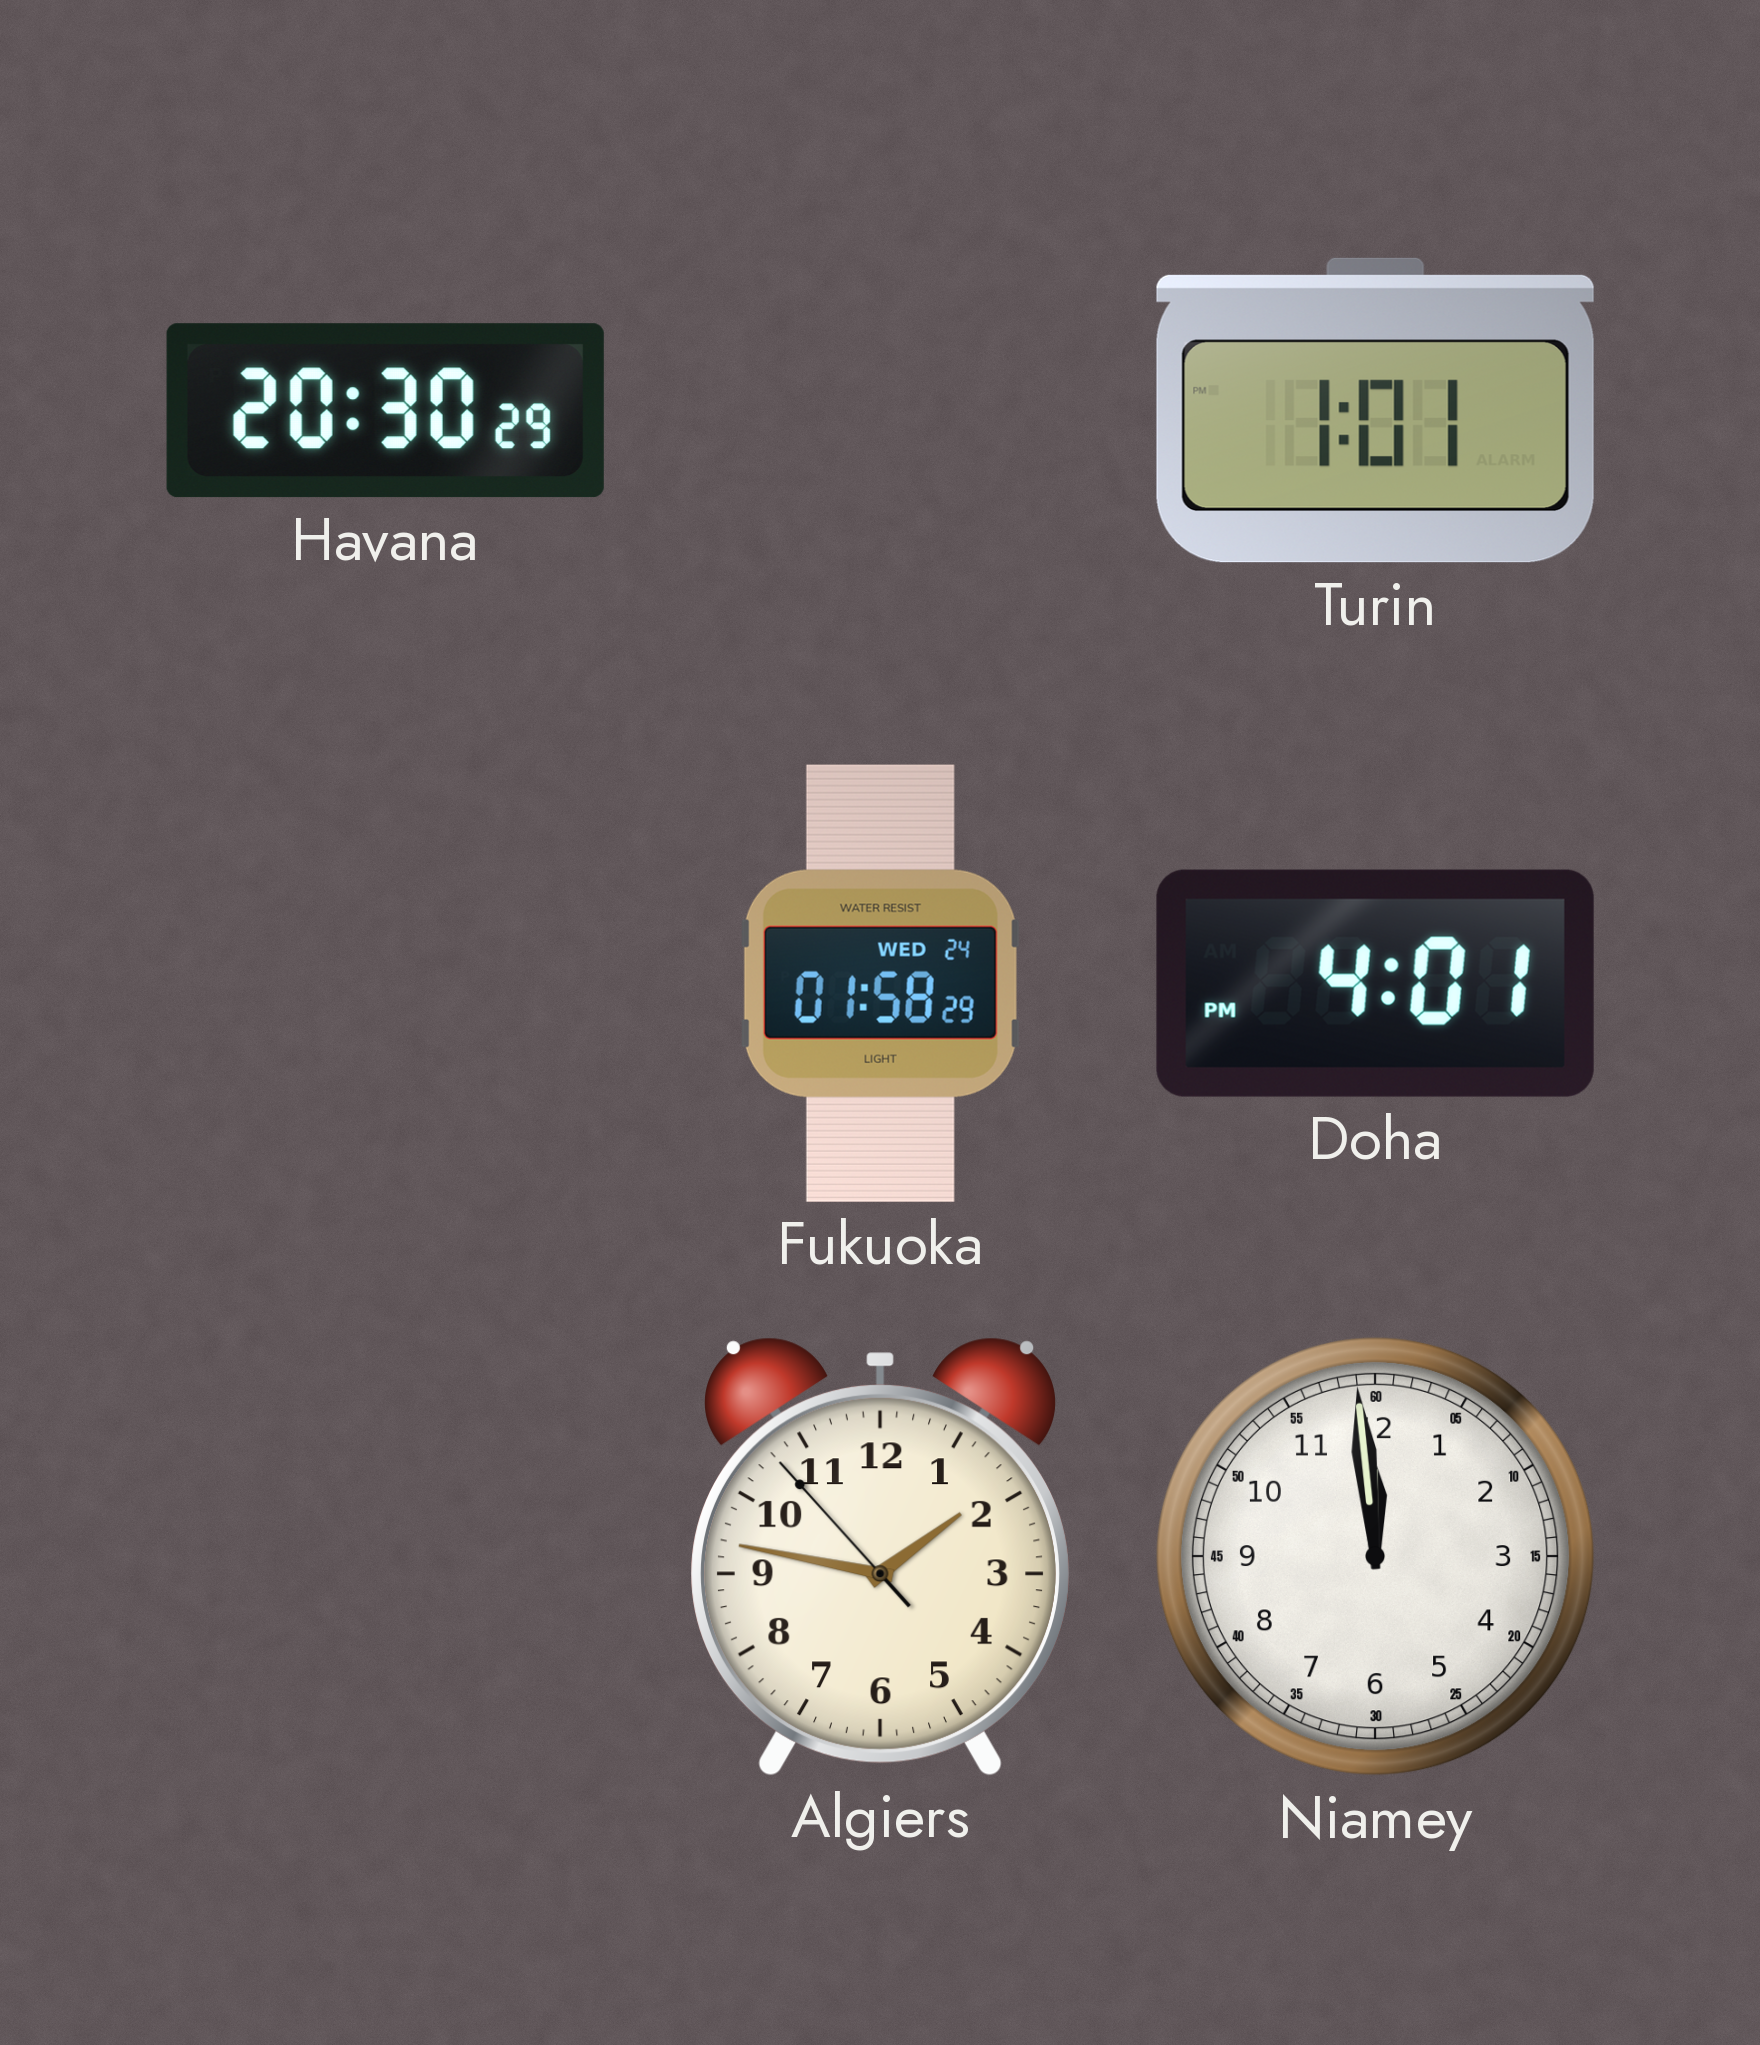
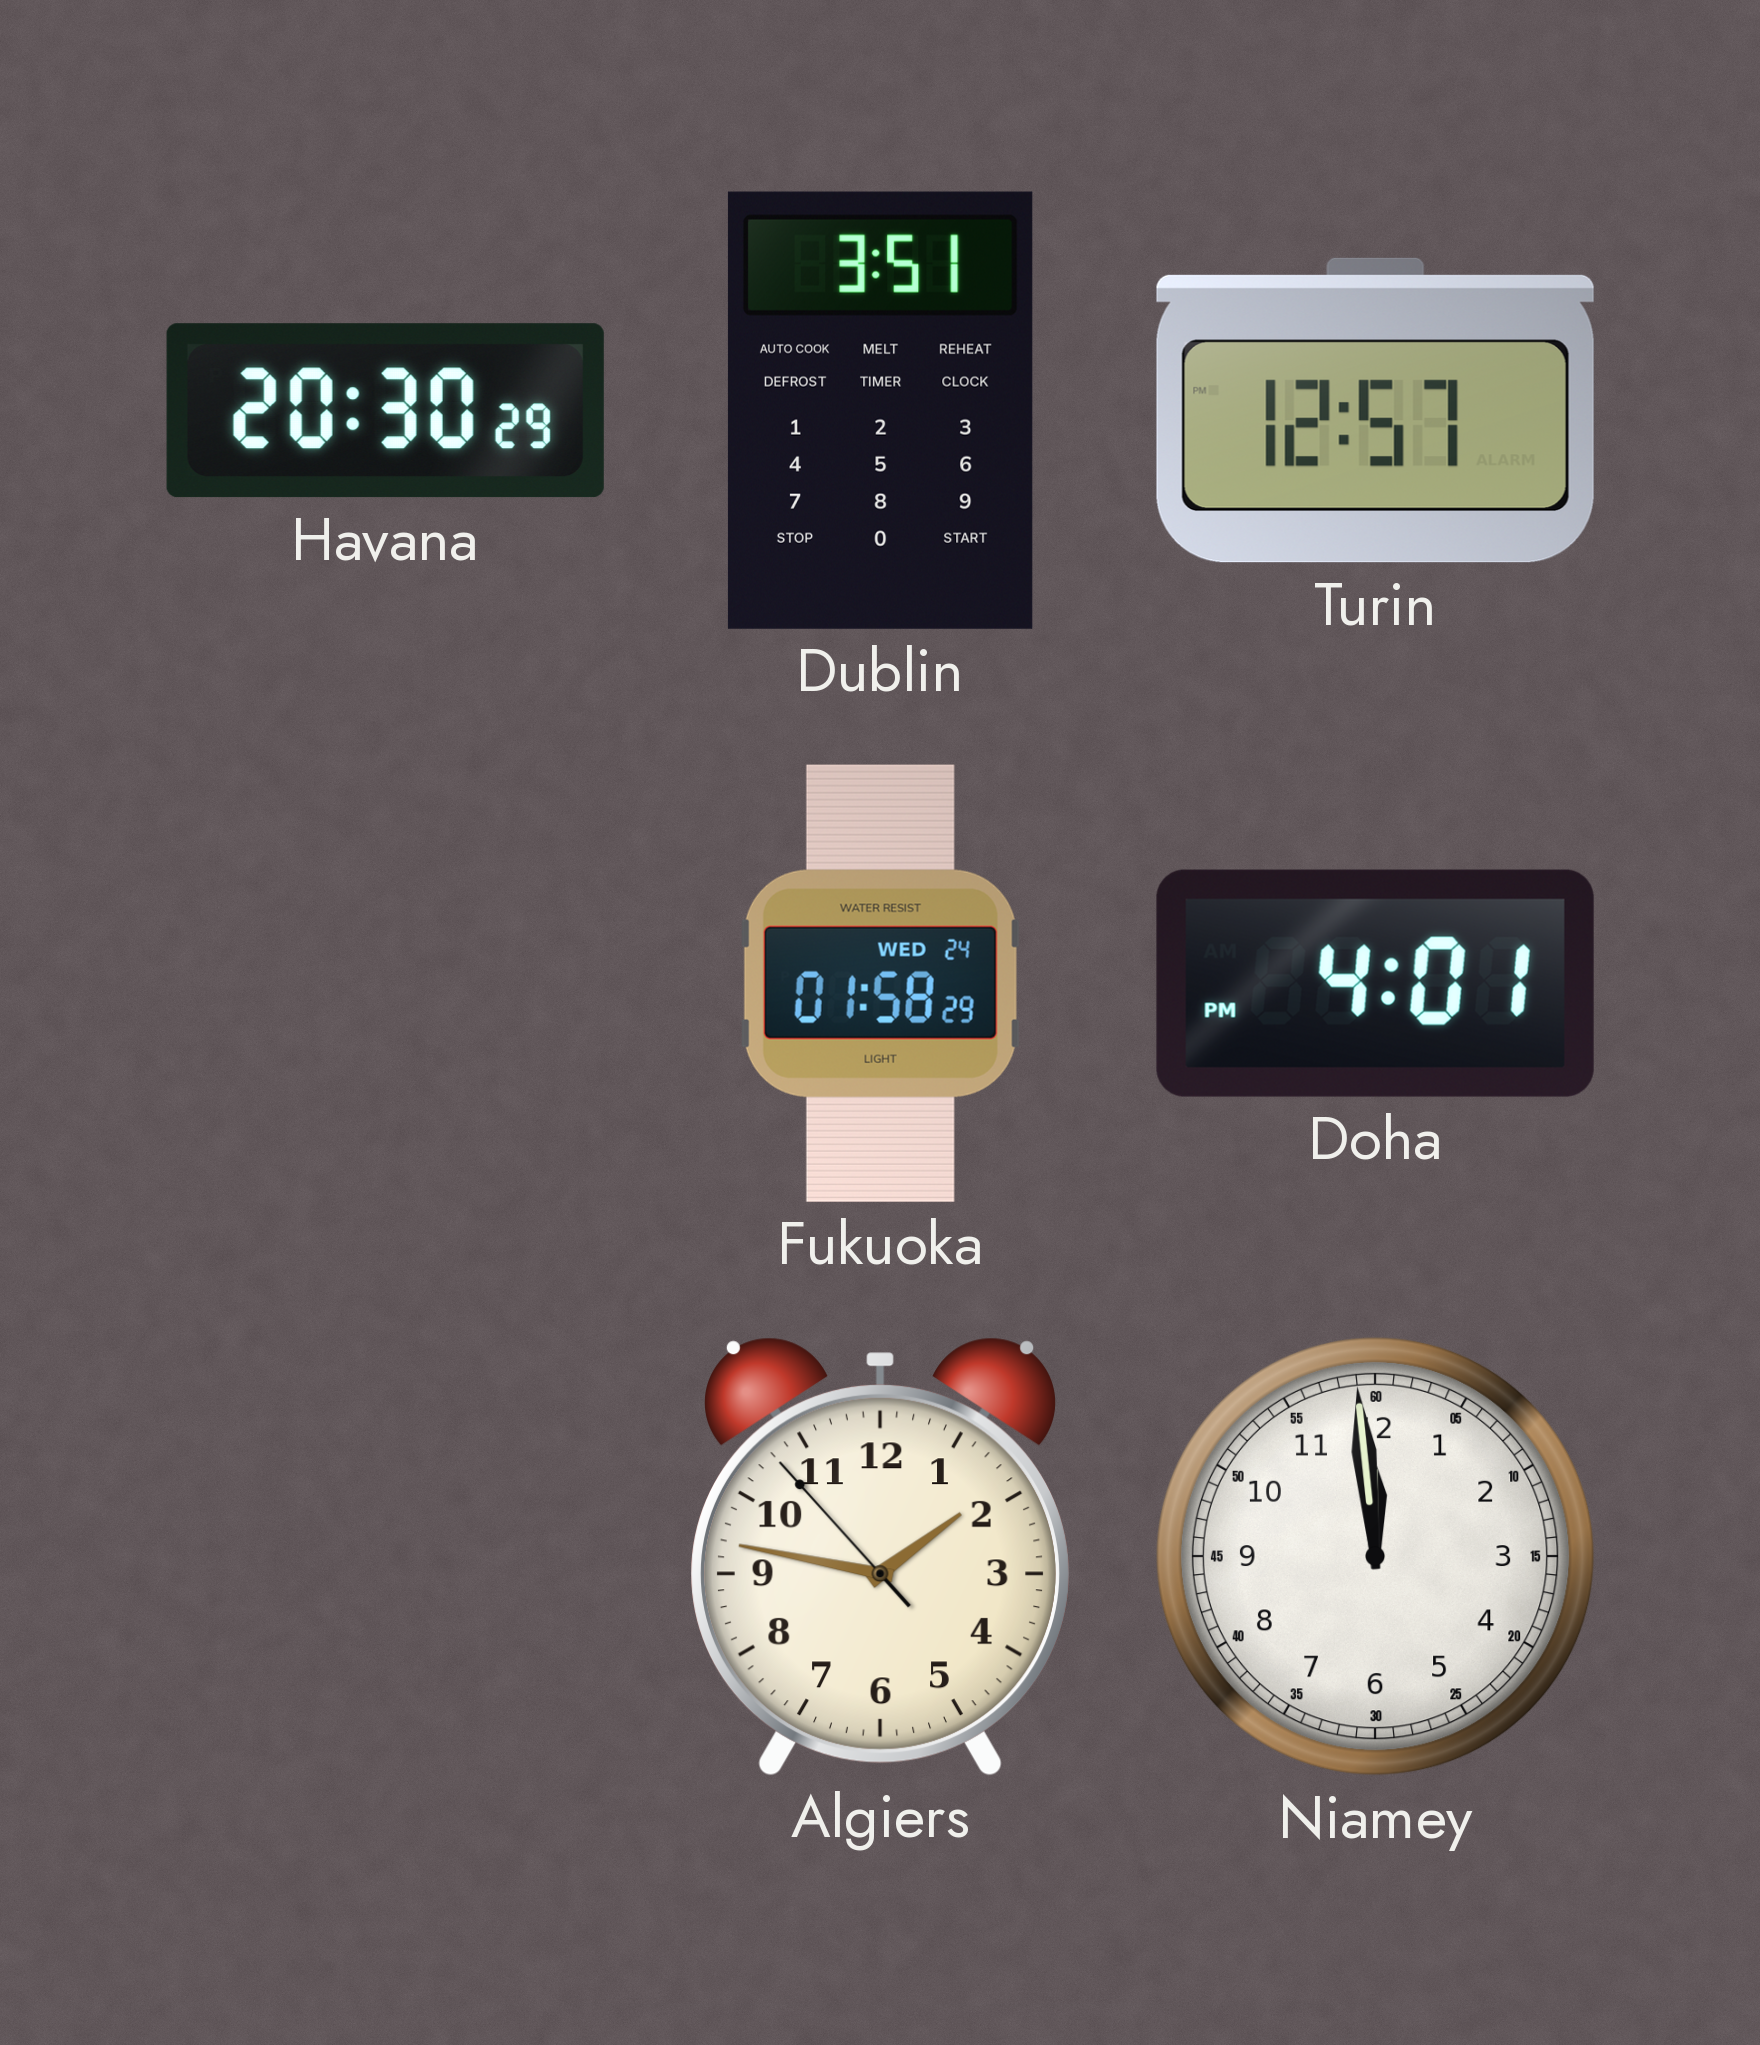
Dublin: none -> 3:51 (880, 410)
Turin: 1:01 -> 12:57 (1375, 410)
